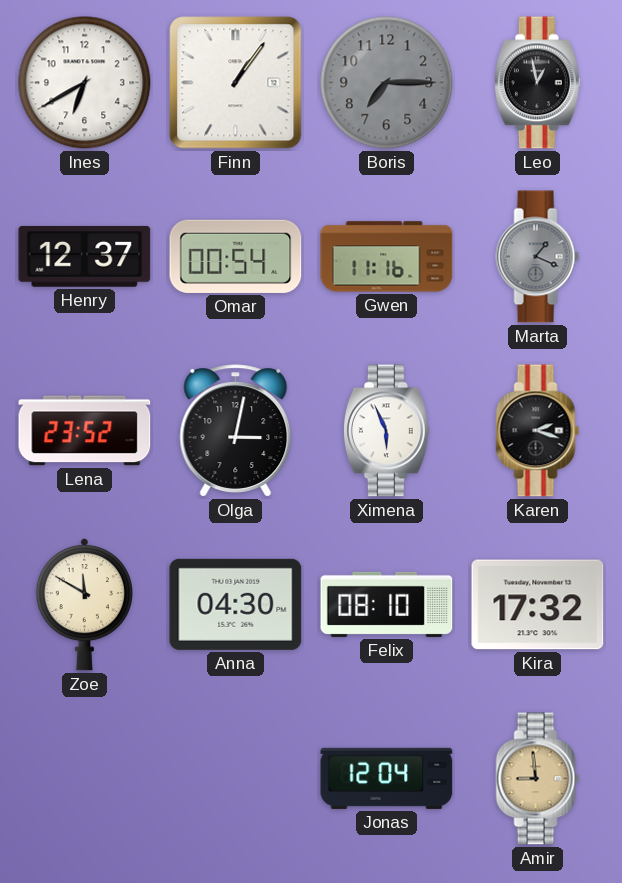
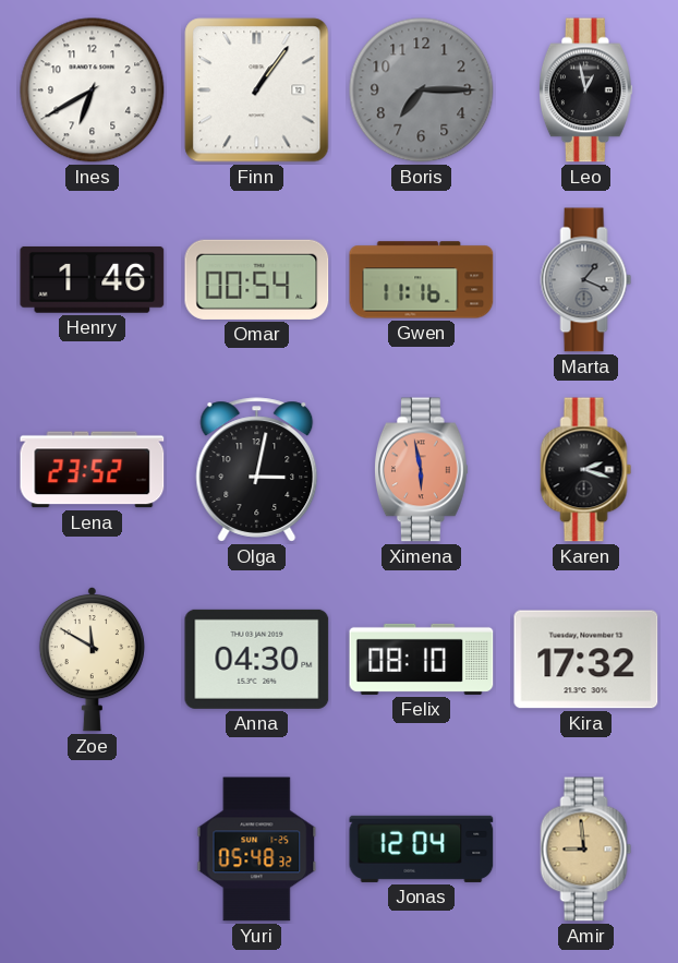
Henry: 12:37 -> 1:46 (93, 279)
Ximena: 5:56 -> 5:58 (421, 470)
Ximena dial: white -> salmon (421, 470)
Yuri: none -> 05:48 (257, 850)
